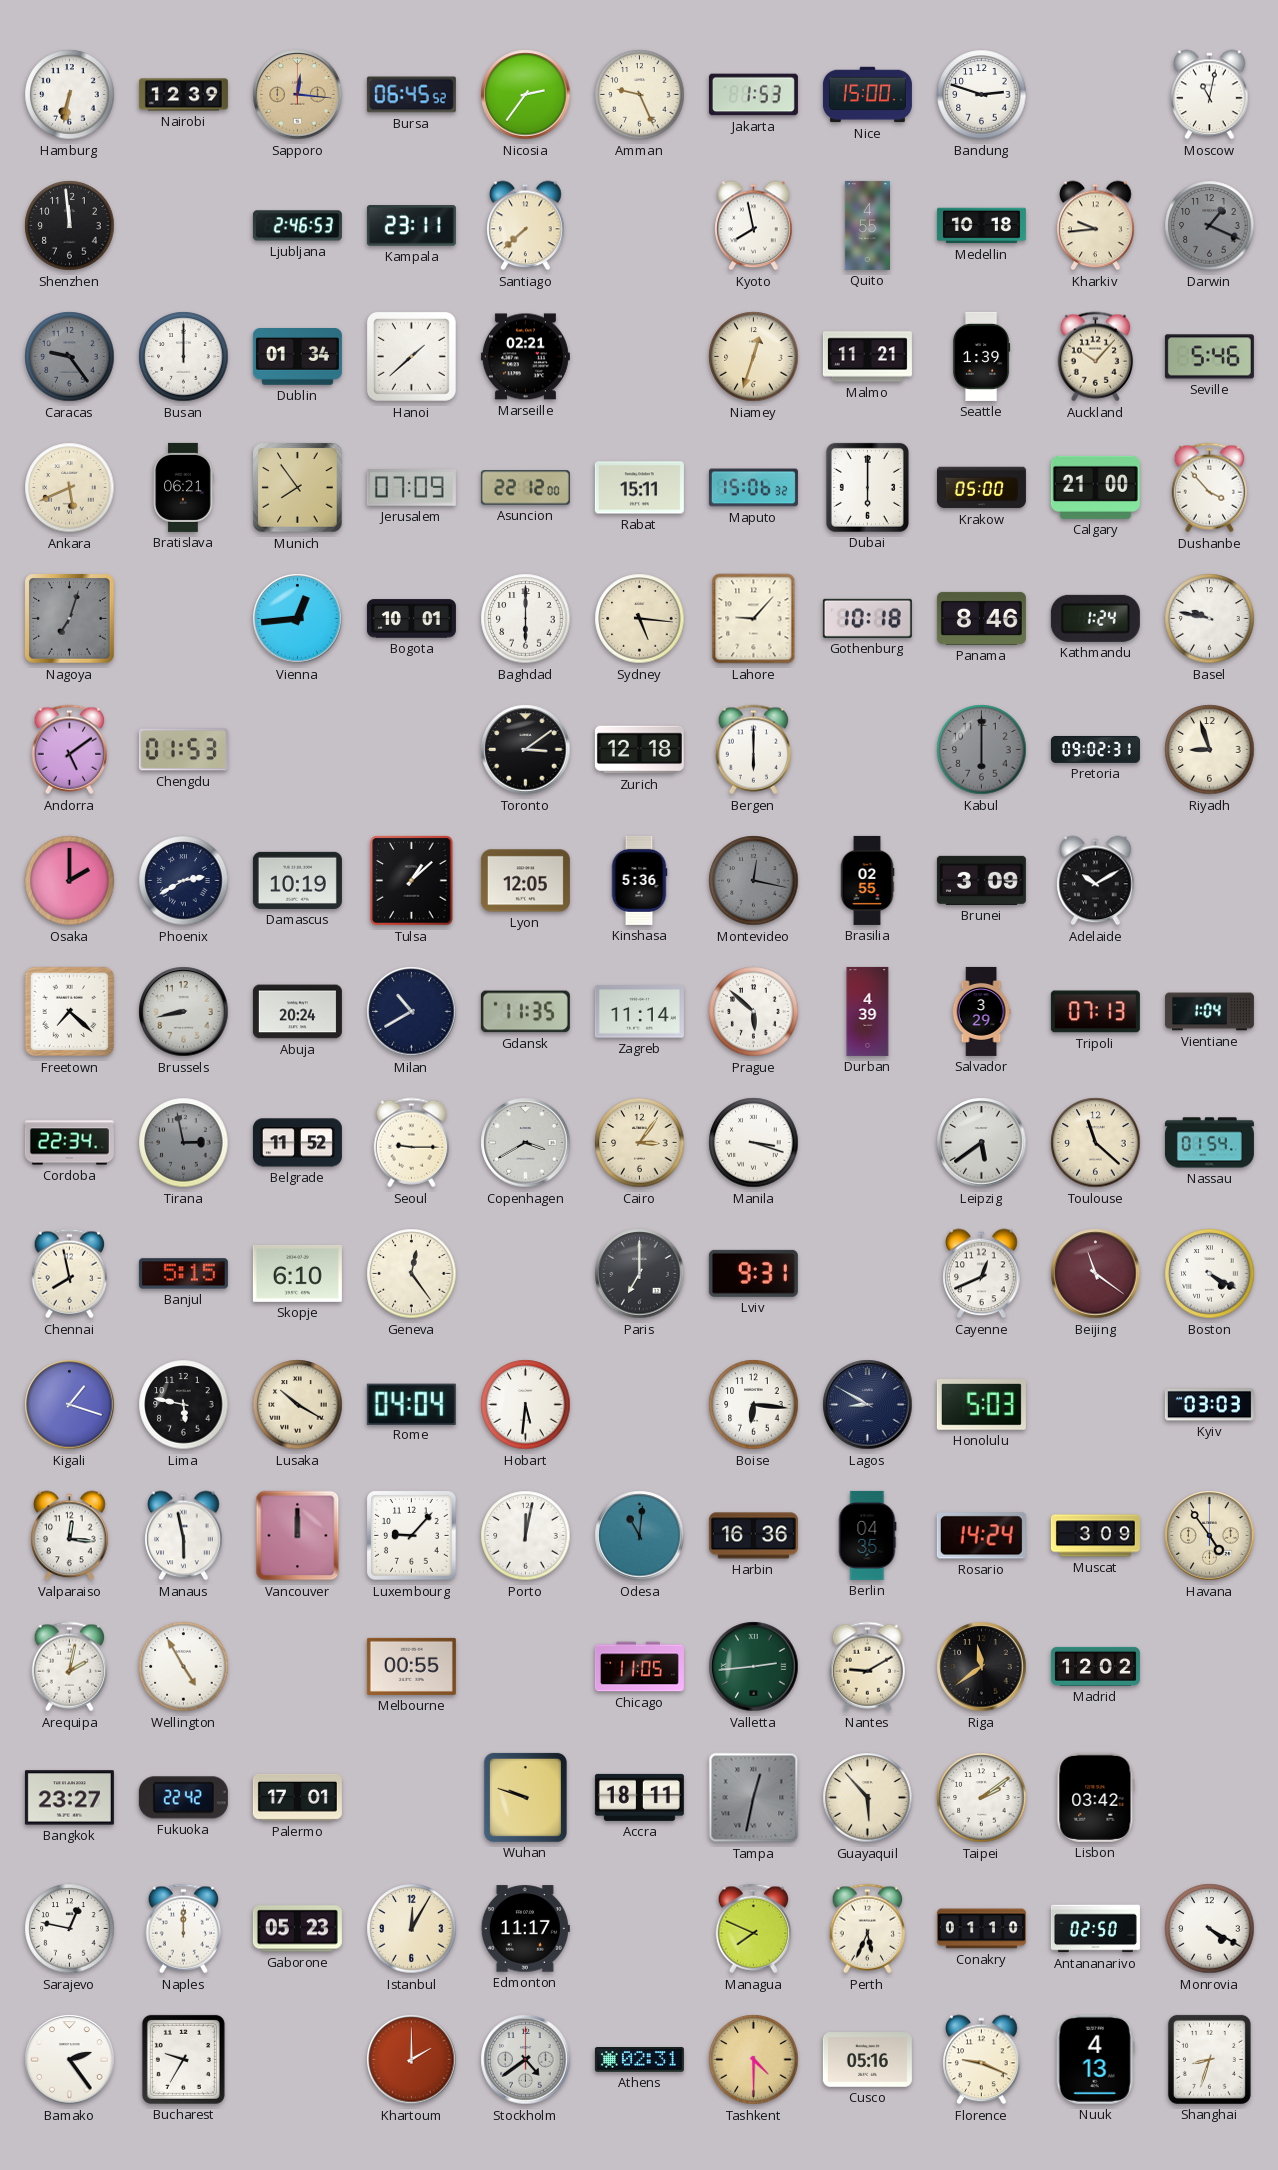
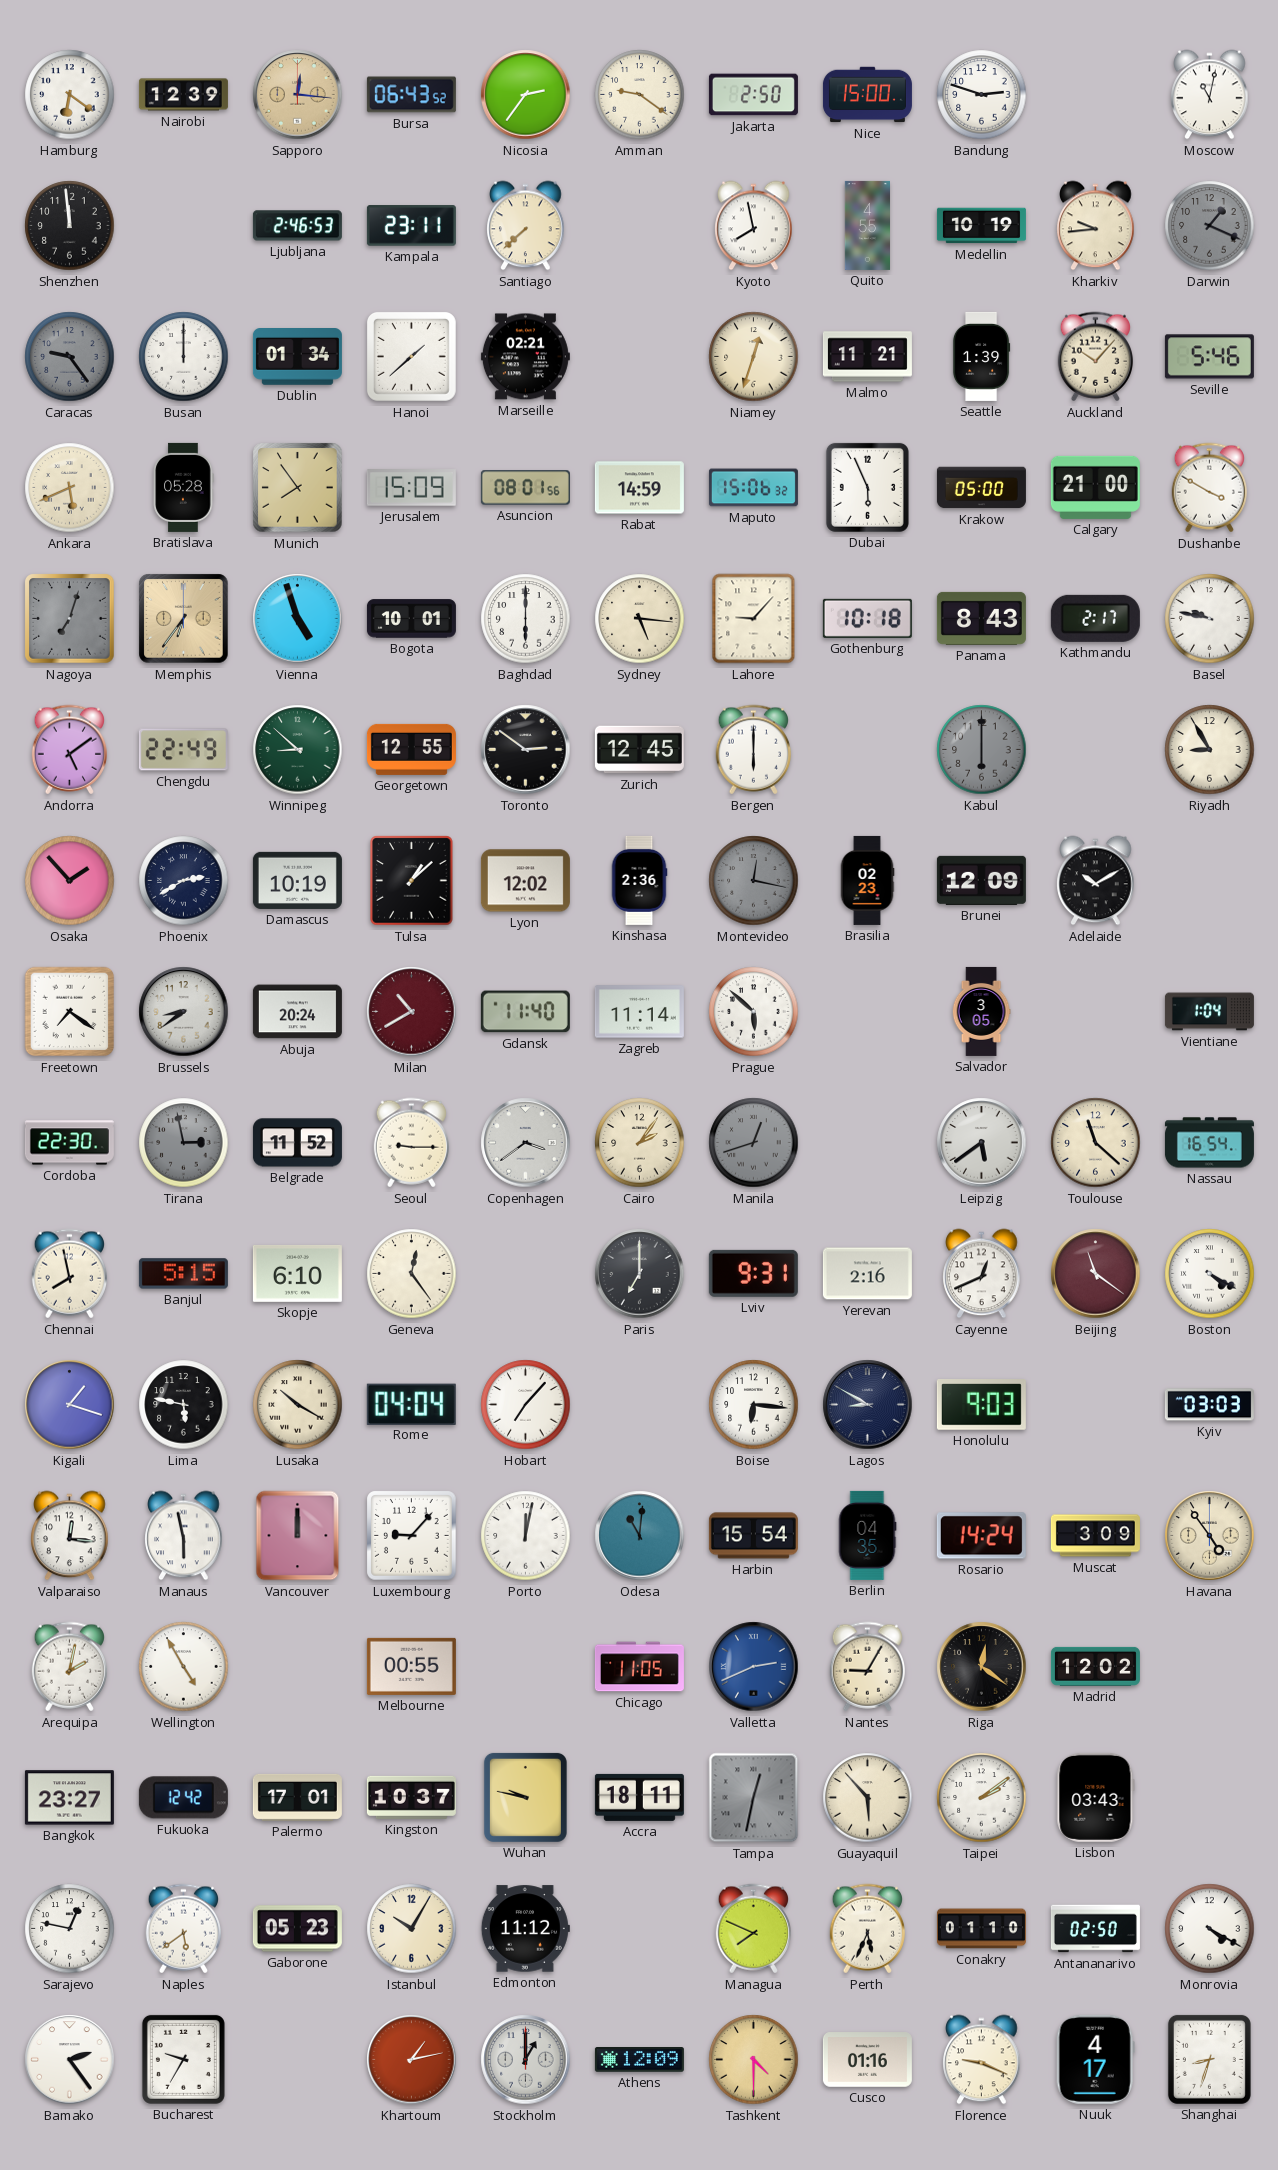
Hamburg: 6:32 -> 6:21 (70, 95)
Bursa: 06:45 -> 06:43 (411, 95)
Amman: 9:26 -> 9:21 (640, 95)
Jakarta: 1:53 -> 2:50 (753, 95)
Medellin: 10:18 -> 10:19 (981, 226)
Bratislava: 06:21 -> 05:28 (183, 487)
Jerusalem: 07:09 -> 15:09 (411, 488)
Asuncion: 22:12 -> 08:01 (525, 488)
Rabat: 15:11 -> 14:59 (639, 488)
Dubai: 6:00 -> 5:56 (867, 487)
Dushanbe: 3:53 -> 3:50 (1209, 488)
Memphis: none -> 6:36 (184, 619)
Vienna: 12:44 -> 4:57 (298, 619)
Panama: 8:46 -> 8:43 (981, 618)
Kathmandu: 1:24 -> 2:17 (1095, 618)
Chengdu: 01:53 -> 22:49 (183, 750)
Winnipeg: none -> 8:52 (298, 750)
Georgetown: none -> 12:55 (411, 749)
Toronto: 3:09 -> 2:51 (526, 750)
Zurich: 12:18 -> 12:45 (639, 750)
Pretoria: 09:02 -> none (1095, 749)
Riyadh: 8:57 -> 8:55 (1210, 750)
Osaka: 2:00 -> 1:53 (70, 881)
Lyon: 12:05 -> 12:02 (525, 881)
Kinshasa: 5:36 -> 2:36 (639, 880)
Brasilia: 02:55 -> 02:23 (867, 880)
Brunei: 3:09 -> 12:09 (981, 880)
Freetown: 7:22 -> 7:21 (70, 1012)
Brussels: 8:43 -> 8:39 (184, 1012)
Milan dial: navy -> burgundy (412, 1012)
Gdansk: 11:35 -> 11:40 (525, 1012)
Durban: 4:39 -> none (868, 1011)
Salvador: 3:29 -> 3:05 (981, 1011)
Tripoli: 07:13 -> none (1095, 1012)
Cordoba: 22:34 -> 22:30 (69, 1143)
Copenhagen: 3:40 -> 3:39 (526, 1143)
Cairo: 3:06 -> 2:06 (640, 1143)
Manila: 3:18 -> 12:42 (754, 1143)
Manila dial: white -> grey (754, 1143)
Nassau: 01:54 -> 16:54 (1209, 1143)
Yerevan: none -> 2:16 (867, 1274)
Hobart: 5:31 -> 7:07 (526, 1405)
Honolulu: 5:03 -> 9:03 (981, 1405)
Harbin: 16:36 -> 15:54 (753, 1536)
Valletta: 2:44 -> 2:41 (754, 1667)
Valletta dial: green -> blue (754, 1667)
Nantes: 9:10 -> 9:05 (867, 1667)
Riga: 11:39 -> 12:21 (982, 1667)
Fukuoka: 22:42 -> 12:42 (183, 1798)
Kingston: none -> 10:37 (411, 1797)
Wuhan: 9:48 -> 9:47 (525, 1797)
Lisbon: 03:42 -> 03:43 (1096, 1797)
Naples: 12:00 -> 5:39 (183, 1929)
Istanbul: 12:05 -> 10:05 (412, 1929)
Edmonton: 11:17 -> 11:12 (525, 1929)
Khartoum: 2:00 -> 1:13 (412, 2060)
Stockholm: 4:39 -> 1:00 (526, 2060)
Athens: 02:31 -> 12:09 (639, 2060)
Cusco: 05:16 -> 01:16 (867, 2060)
Nuuk: 4:13 -> 4:17 (1095, 2059)
